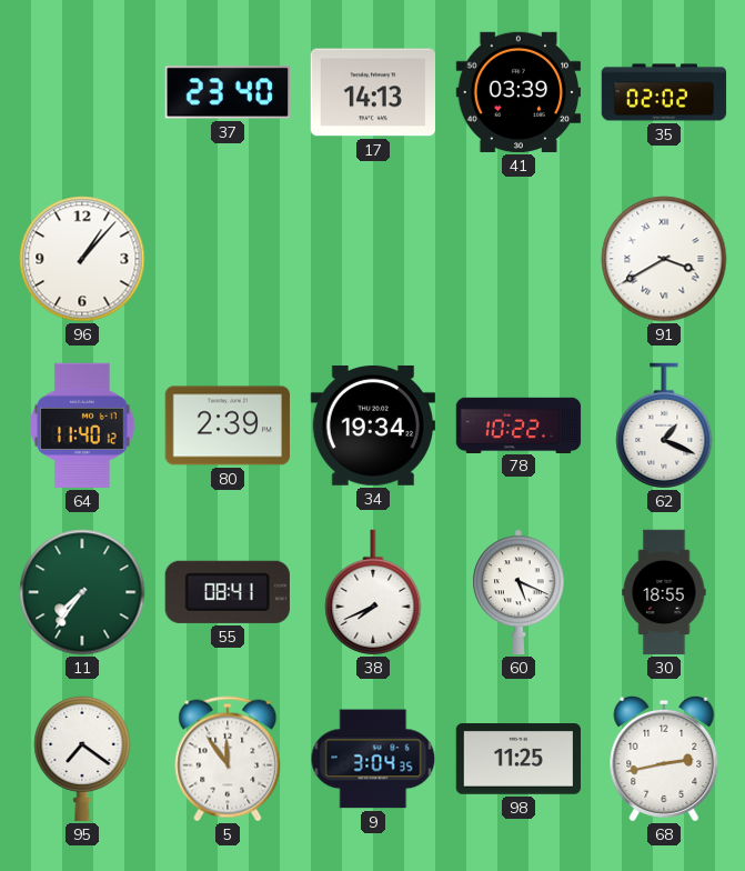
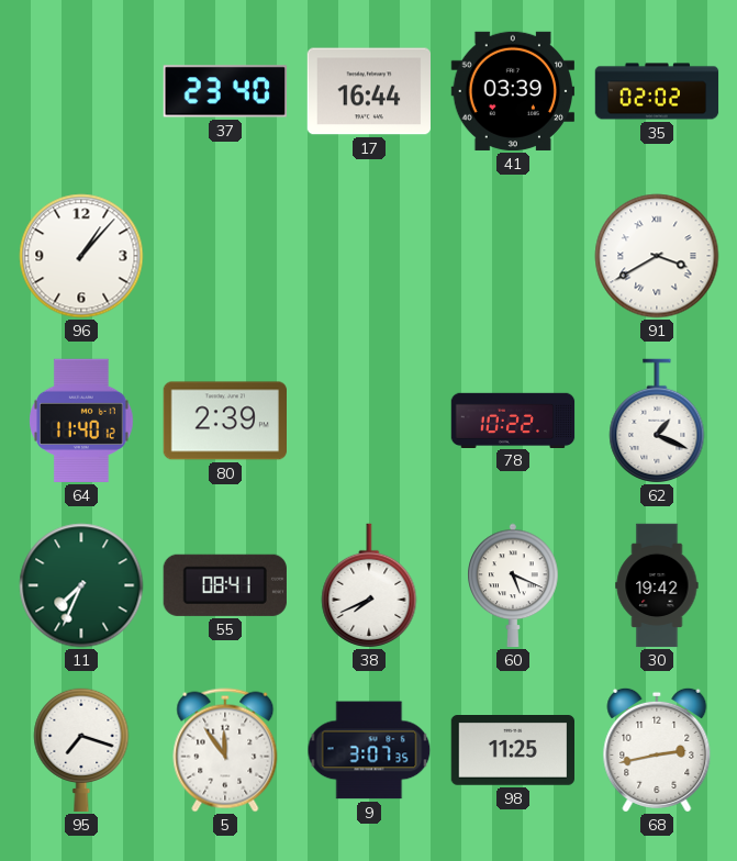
17: 14:13 -> 16:44 (368, 91)
34: 19:34 -> none (372, 426)
11: 7:36 -> 7:34 (81, 585)
30: 18:55 -> 19:42 (657, 585)
95: 7:21 -> 7:18 (81, 750)
9: 3:04 -> 3:07 (369, 750)
